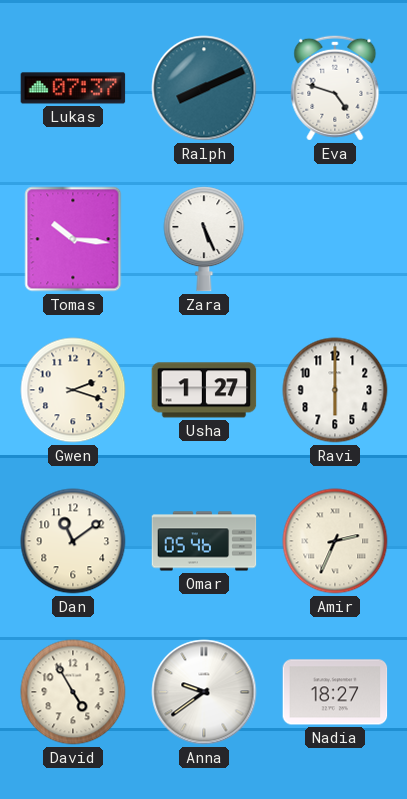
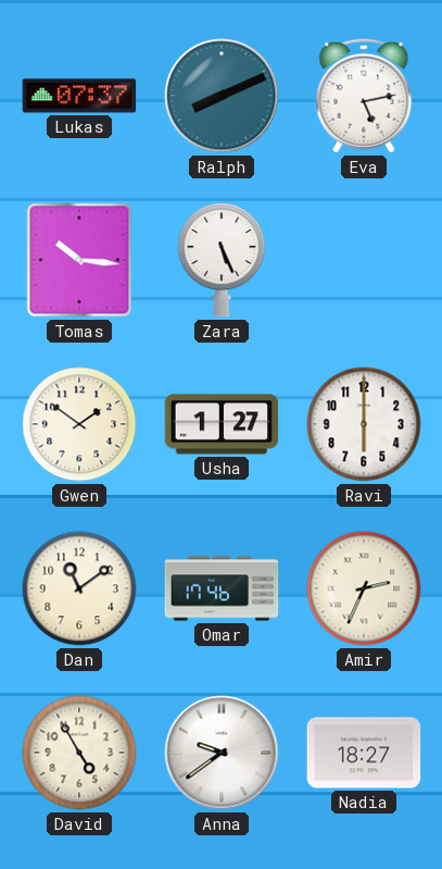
Eva: 4:48 -> 5:13 (364, 96)
Gwen: 2:18 -> 1:51 (79, 424)
Omar: 05:46 -> 17:46 (222, 588)
